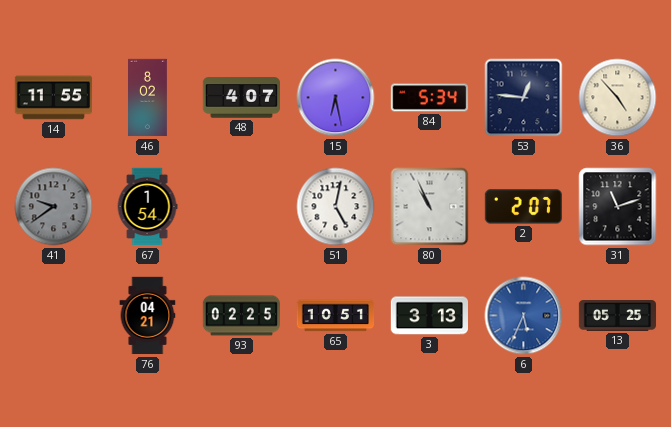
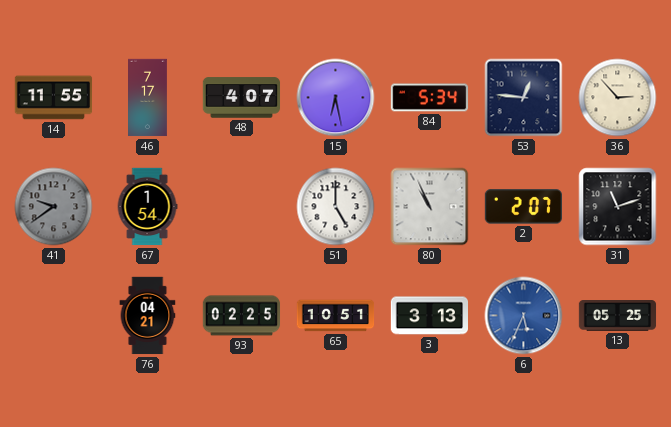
46: 8:02 -> 7:17 (148, 98)
36: 4:53 -> 2:53 (618, 98)
51: 5:02 -> 5:00 (336, 207)
